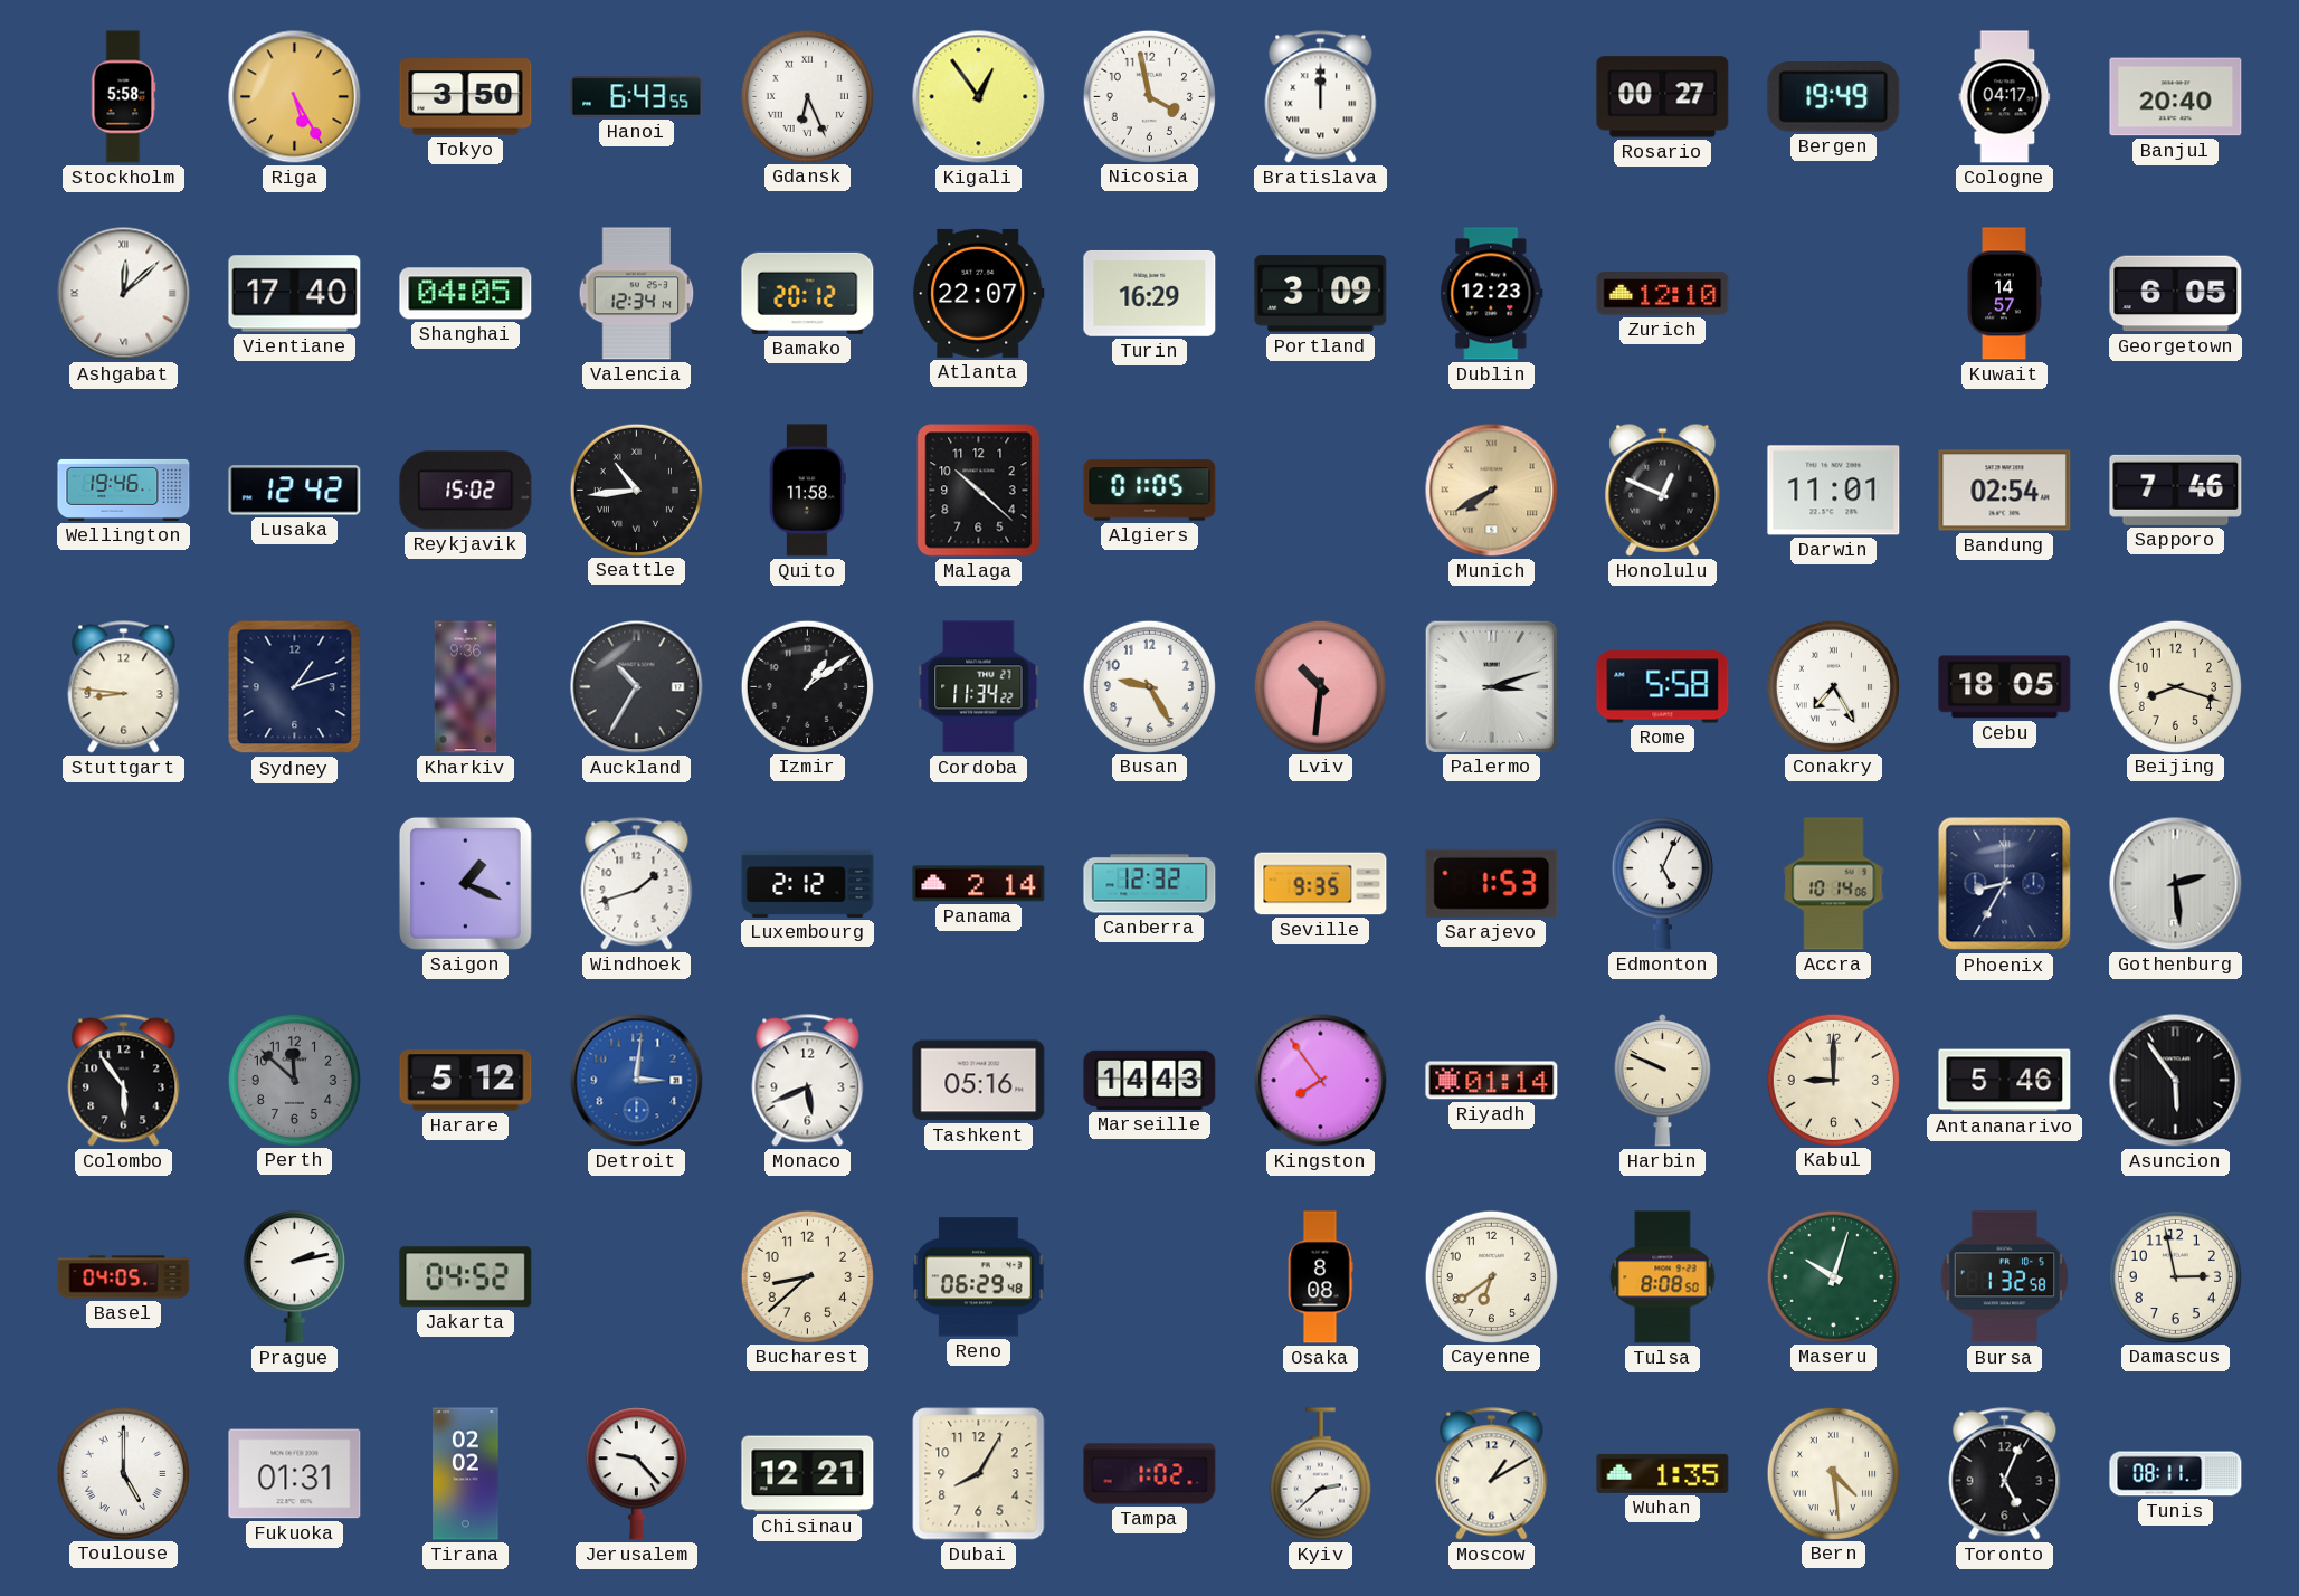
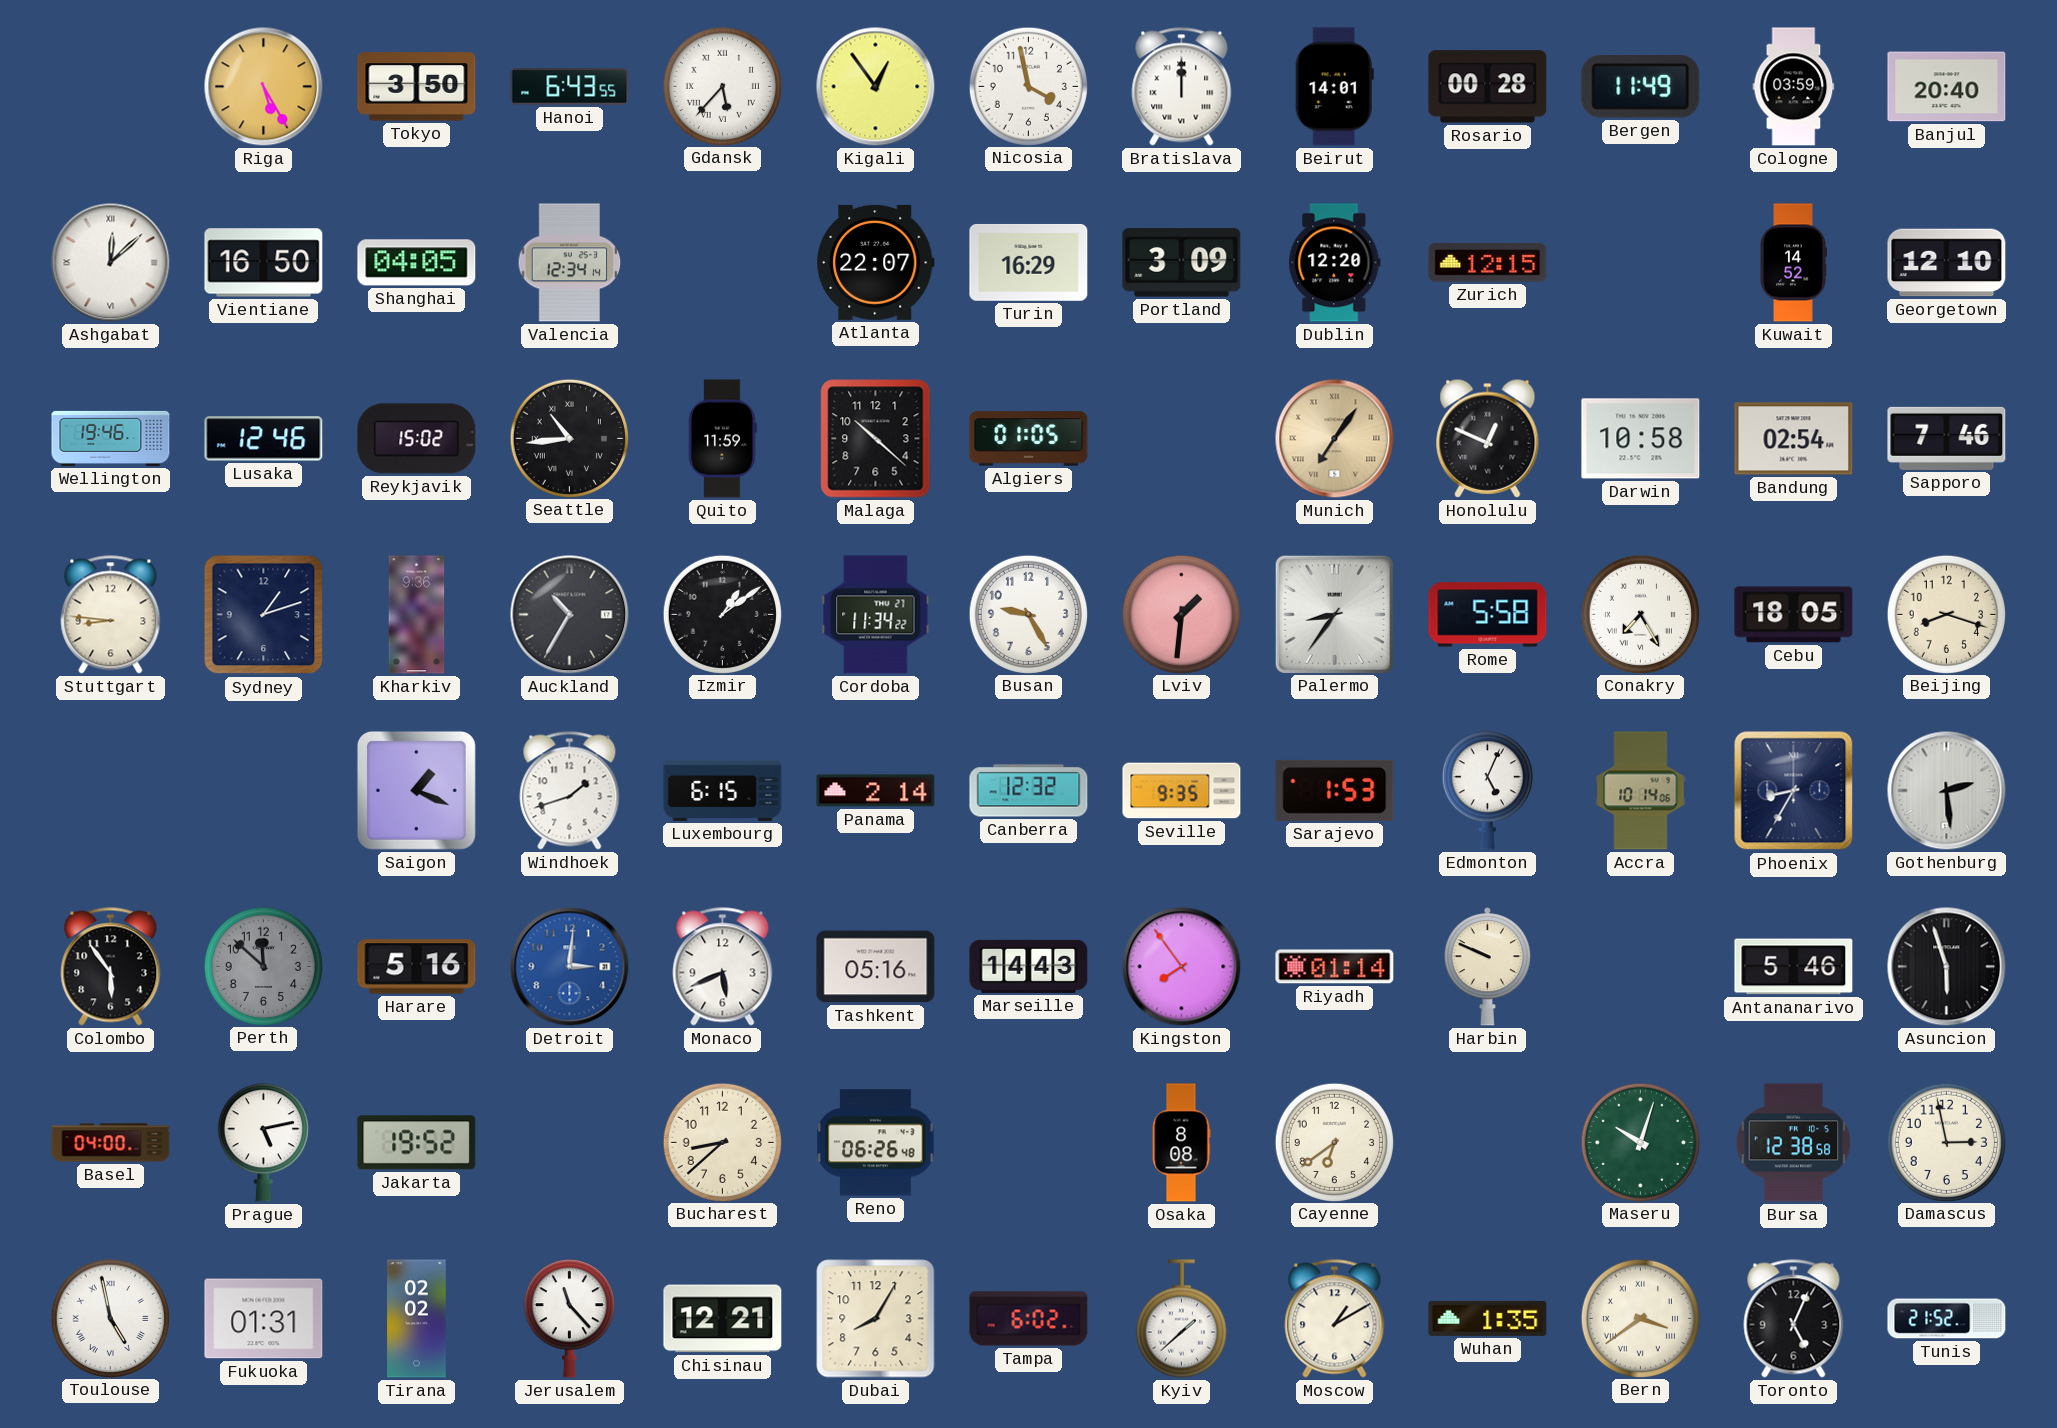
Stockholm: 5:58 -> none (123, 97)
Gdansk: 6:26 -> 5:37 (722, 86)
Beirut: none -> 14:01 (1334, 87)
Rosario: 00:27 -> 00:28 (1488, 87)
Bergen: 19:49 -> 11:49 (1641, 87)
Cologne: 04:17 -> 03:59 (1794, 87)
Vientiane: 17:40 -> 16:50 (264, 263)
Bamako: 20:12 -> none (808, 293)
Dublin: 12:23 -> 12:20 (1335, 263)
Zurich: 12:10 -> 12:15 (1488, 263)
Kuwait: 14:57 -> 14:52 (1793, 263)
Georgetown: 6:05 -> 12:10 (1947, 263)
Lusaka: 12:42 -> 12:46 (264, 439)
Quito: 11:58 -> 11:59 (723, 439)
Munich: 7:40 -> 7:06 (1335, 439)
Darwin: 11:01 -> 10:58 (1641, 439)
Lviv: 10:31 -> 1:31 (1181, 614)
Palermo: 3:12 -> 8:36 (1334, 614)
Luxembourg: 2:12 -> 6:15 (723, 790)
Harare: 5:12 -> 5:16 (417, 967)
Kabul: 9:00 -> none (1833, 1080)
Asuncion: 5:54 -> 5:57 (1947, 967)
Basel: 04:05 -> 04:00 (111, 1143)
Prague: 2:13 -> 5:13 (263, 1143)
Jakarta: 04:52 -> 19:52 (417, 1143)
Reno: 06:29 -> 06:26 (876, 1143)
Tulsa: 8:08 -> none (1663, 1277)
Bursa: 1:32 -> 12:38 (1794, 1143)
Toulouse: 5:00 -> 4:58 (110, 1318)
Jerusalem: 9:23 -> 11:23 (569, 1319)
Tampa: 1:02 -> 6:02 (1029, 1319)
Kyiv: 2:38 -> 1:38 (1181, 1319)
Bern: 4:29 -> 3:39 (1640, 1318)
Tunis: 08:11 -> 21:52 (1947, 1319)
